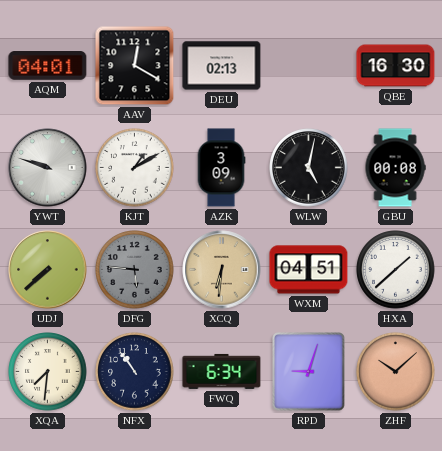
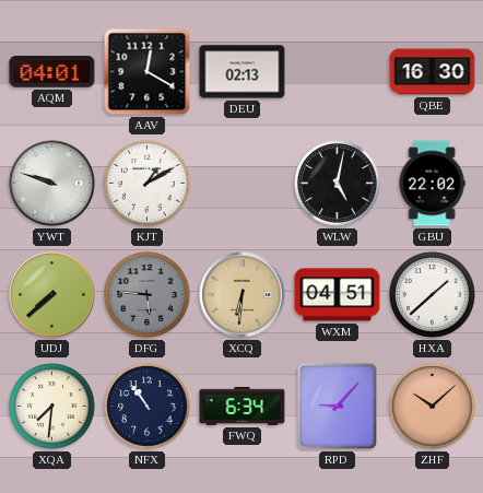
AZK: 3:09 -> none (221, 168)
GBU: 00:08 -> 22:02 (432, 184)
RPD: 9:03 -> 9:07 (338, 407)
